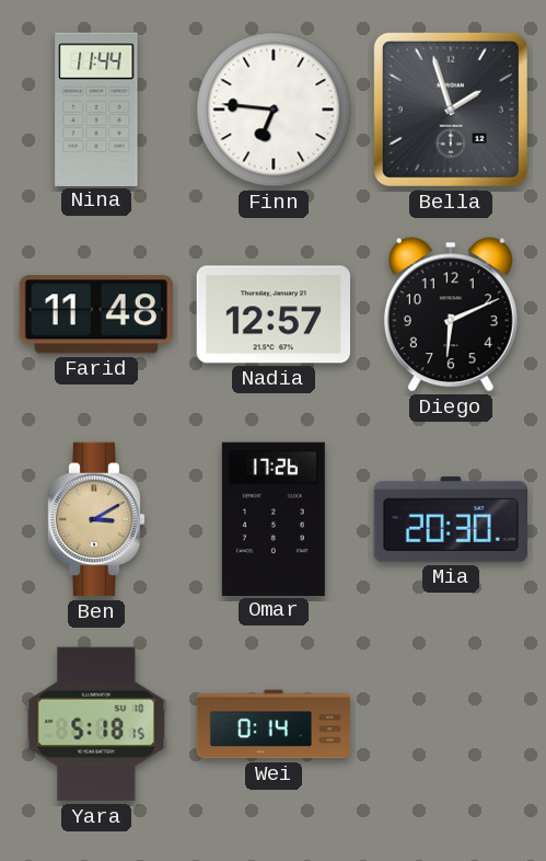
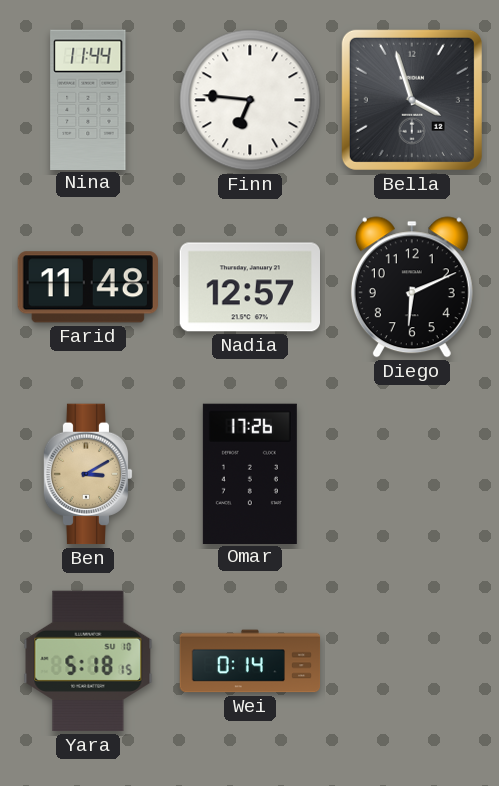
Bella: 1:57 -> 3:57 (412, 100)
Mia: 20:30 -> none (450, 519)
